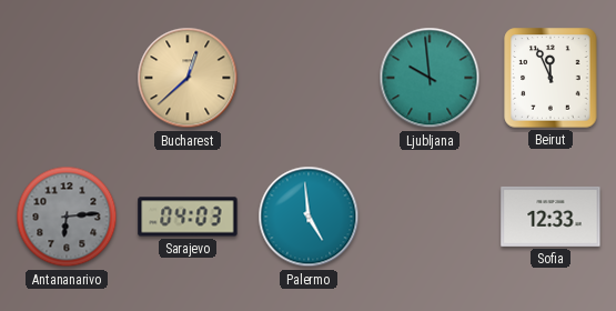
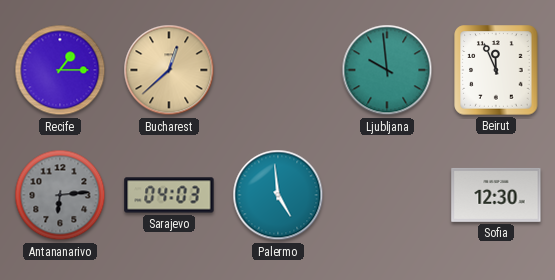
Recife: none -> 1:15 (60, 70)
Sofia: 12:33 -> 12:30 (496, 195)
